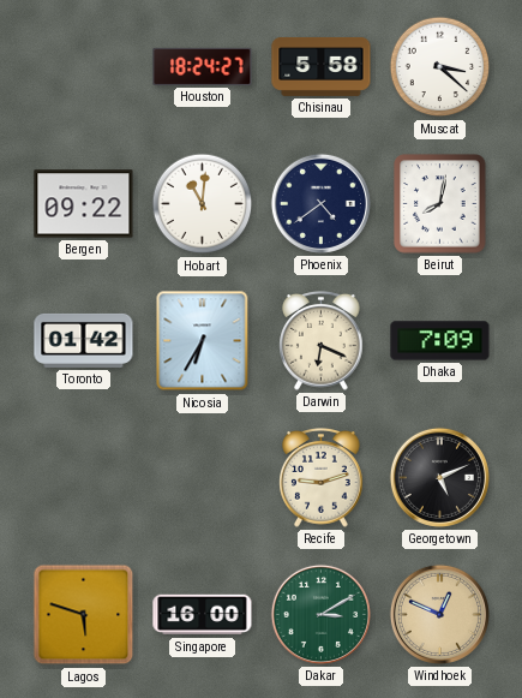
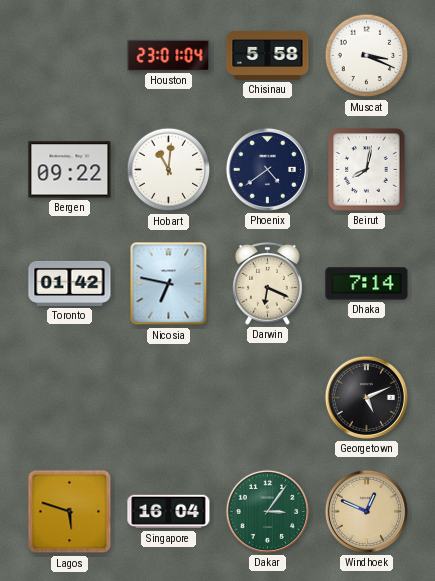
Houston: 18:24 -> 23:01 (169, 55)
Muscat: 3:22 -> 3:19 (367, 56)
Nicosia: 6:35 -> 6:47 (169, 284)
Dhaka: 7:09 -> 7:14 (367, 284)
Recife: 9:12 -> none (322, 478)
Singapore: 16:00 -> 16:04 (169, 512)
Dakar: 3:10 -> 3:06 (267, 511)
